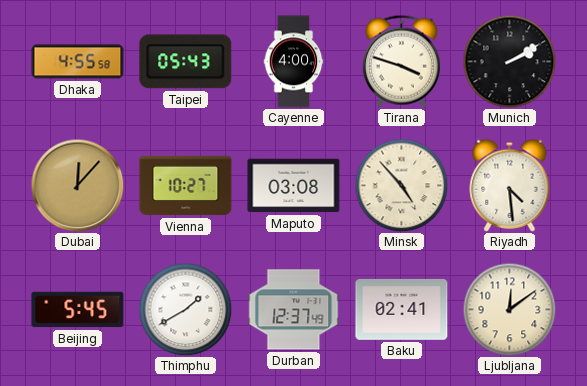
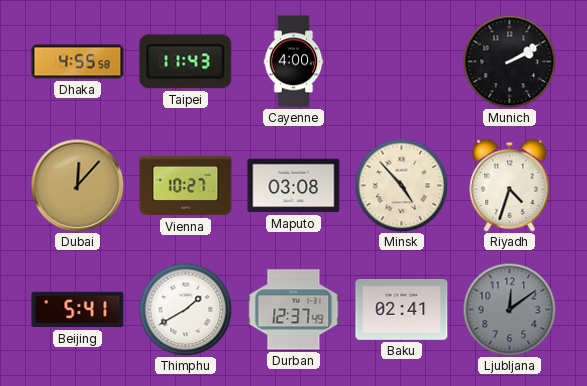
Taipei: 05:43 -> 11:43 (186, 62)
Tirana: 3:48 -> none (401, 61)
Riyadh: 4:29 -> 4:33 (510, 185)
Beijing: 5:45 -> 5:41 (78, 310)
Ljubljana dial: cream -> grey (509, 309)
